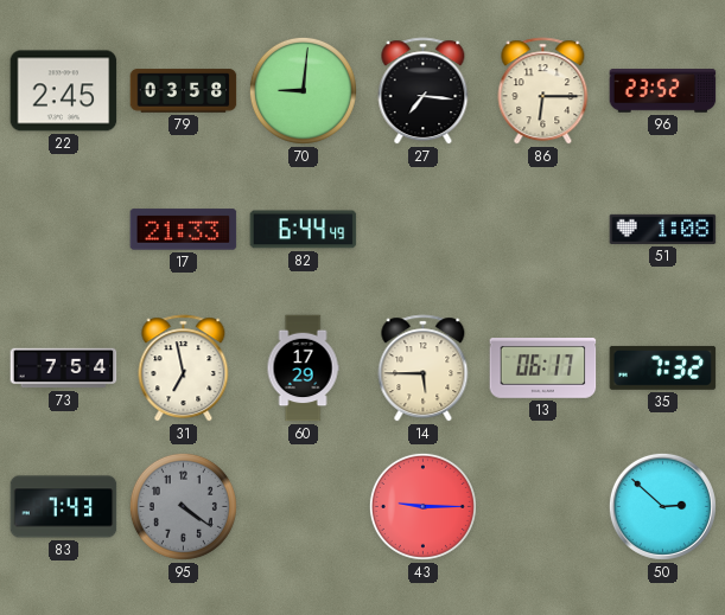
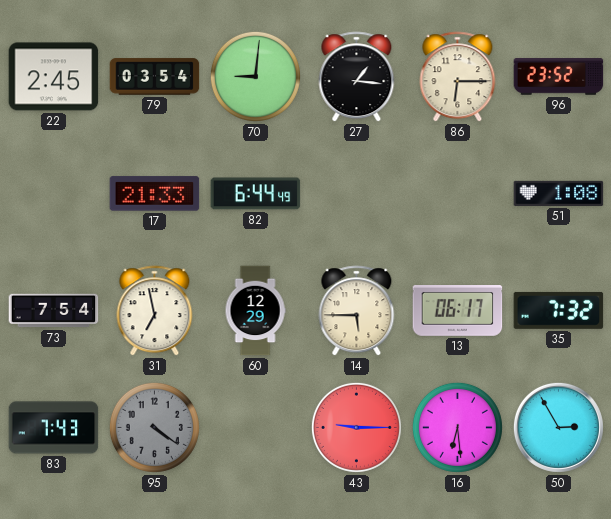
79: 03:58 -> 03:54 (155, 77)
27: 7:16 -> 1:16 (357, 77)
60: 17:29 -> 12:29 (255, 311)
16: none -> 6:29 (457, 427)
50: 2:52 -> 2:55 (558, 427)
